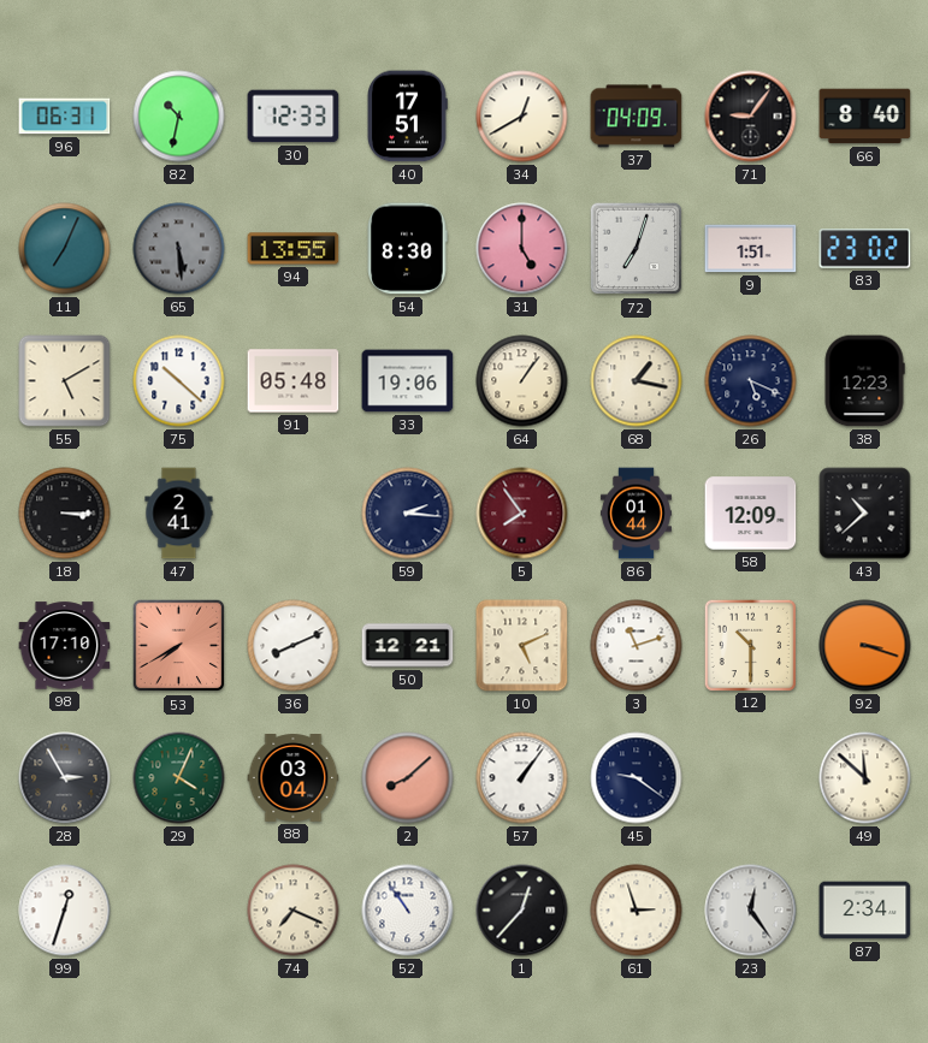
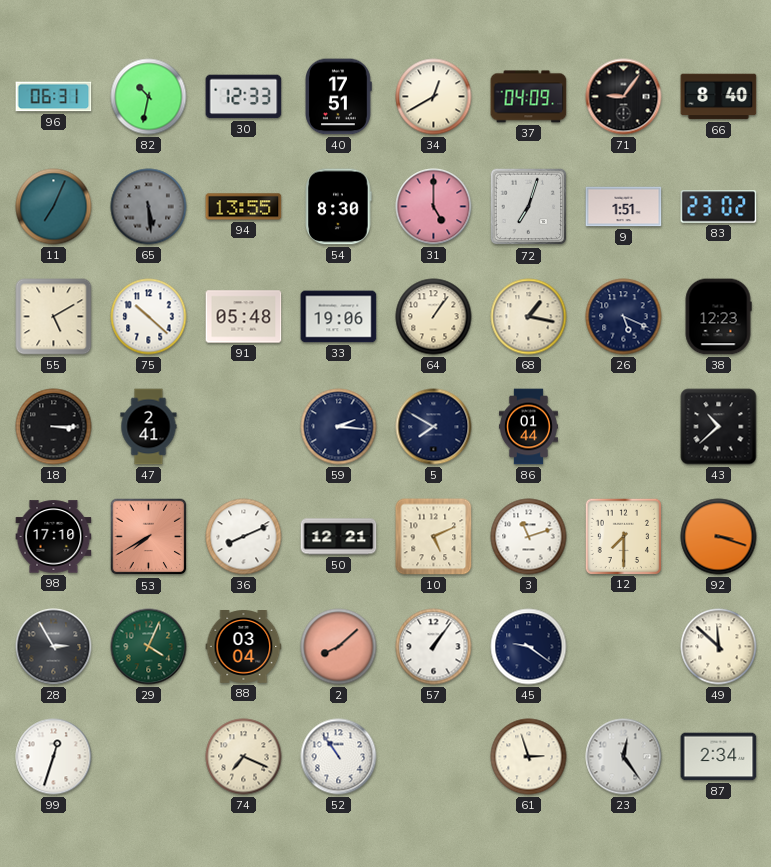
5: 7:54 -> 7:50 (434, 427)
5 dial: burgundy -> navy (434, 427)
58: 12:09 -> none (751, 514)
12: 10:30 -> 7:30 (623, 536)
1: 12:37 -> none (522, 911)
